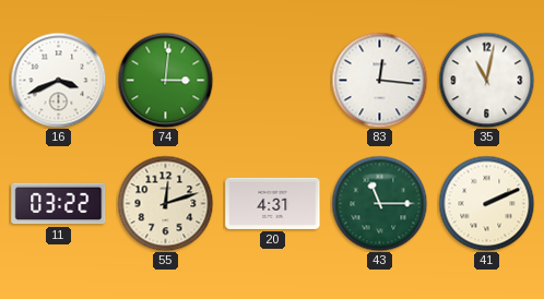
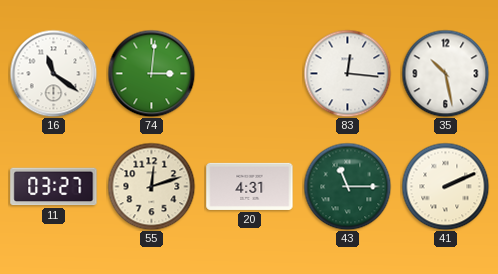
16: 3:41 -> 11:21 (53, 73)
35: 11:02 -> 10:28 (445, 73)
11: 03:22 -> 03:27 (54, 187)
